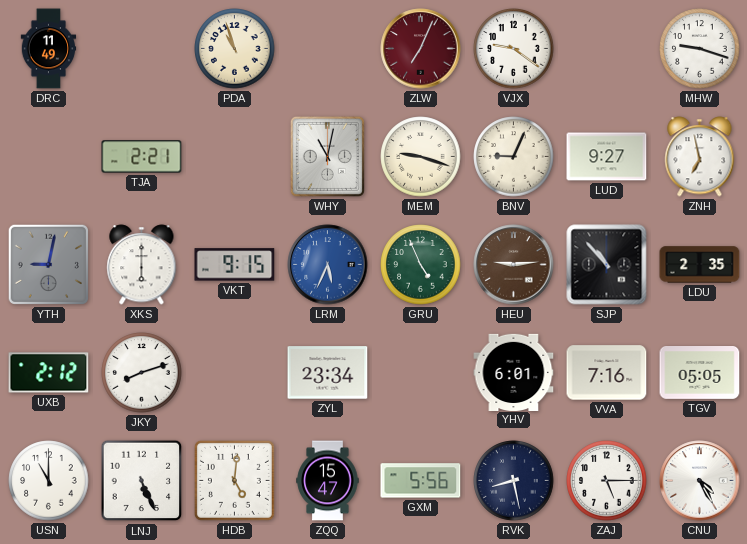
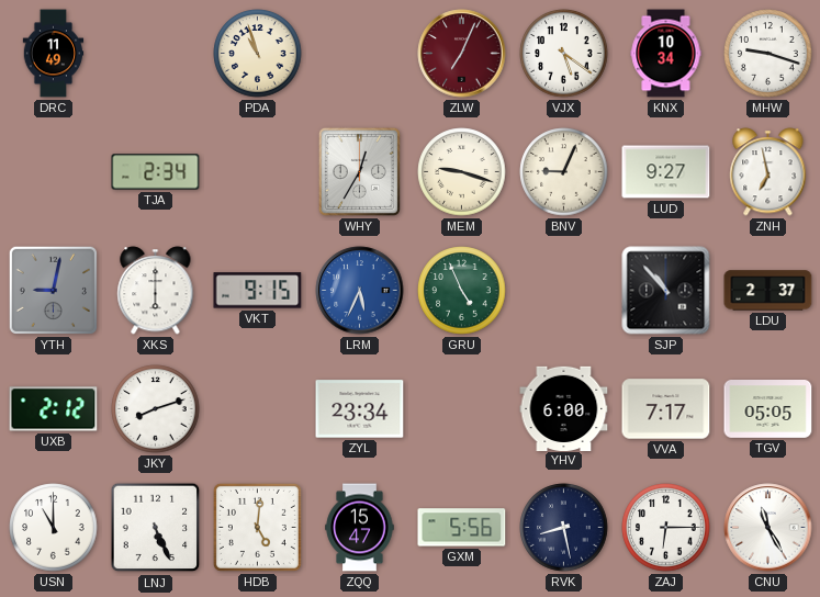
VJX: 9:21 -> 5:21 (564, 54)
KNX: none -> 10:34 (666, 54)
TJA: 2:21 -> 2:34 (156, 172)
WHY: 11:02 -> 12:35 (359, 171)
HEU: 9:14 -> none (514, 265)
LDU: 2:35 -> 2:37 (768, 291)
YHV: 6:01 -> 6:00 (564, 408)
VVA: 7:16 -> 7:17 (666, 409)
ZAJ: 5:15 -> 6:15 (666, 528)
CNU: 4:25 -> 11:25 (768, 528)
